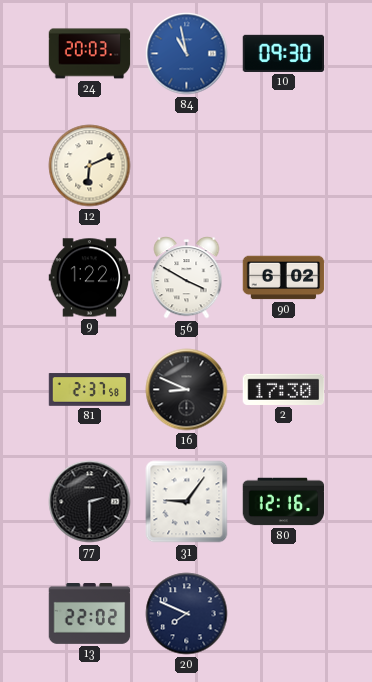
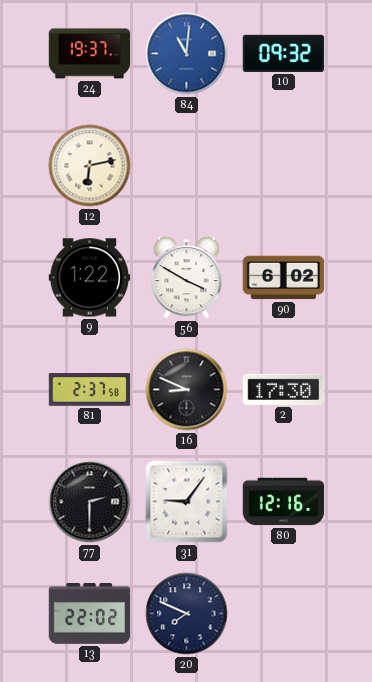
24: 20:03 -> 19:37 (90, 54)
84: 10:58 -> 11:01 (187, 54)
10: 09:30 -> 09:32 (284, 53)
12: 6:11 -> 6:13 (90, 166)
